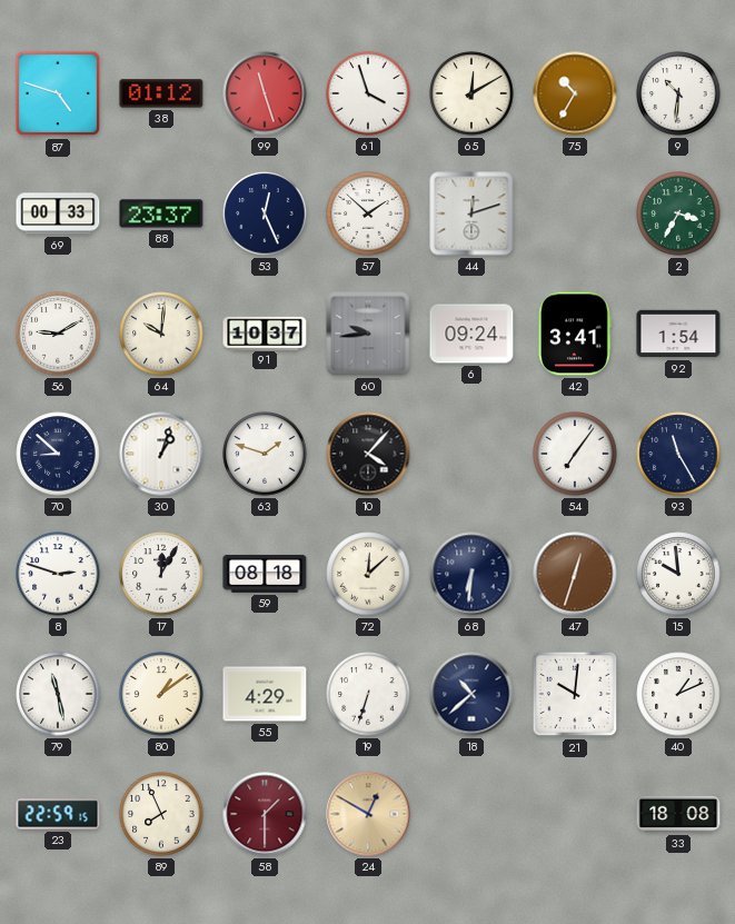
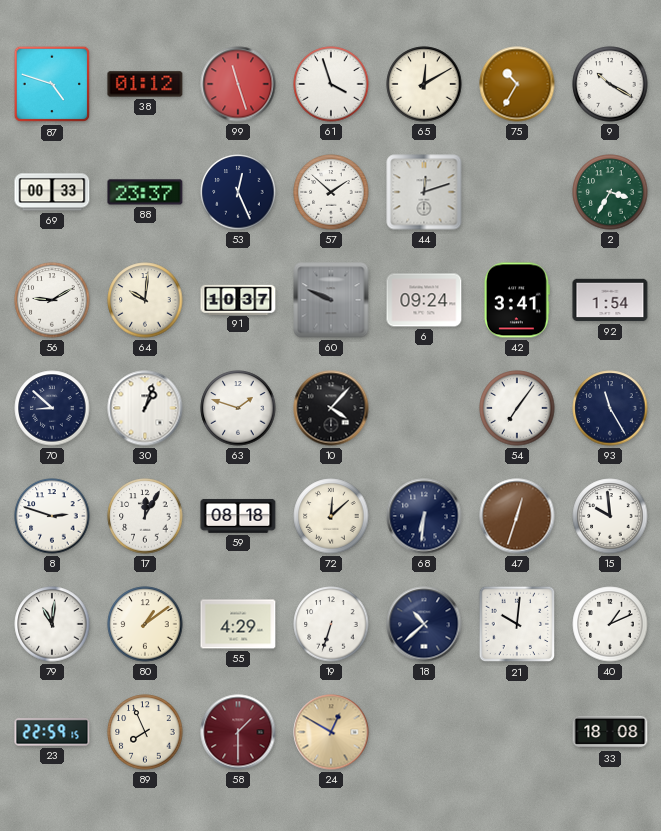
9: 10:31 -> 10:20 (610, 84)
60: 9:44 -> 9:49 (331, 300)
79: 11:28 -> 11:01 (52, 624)
